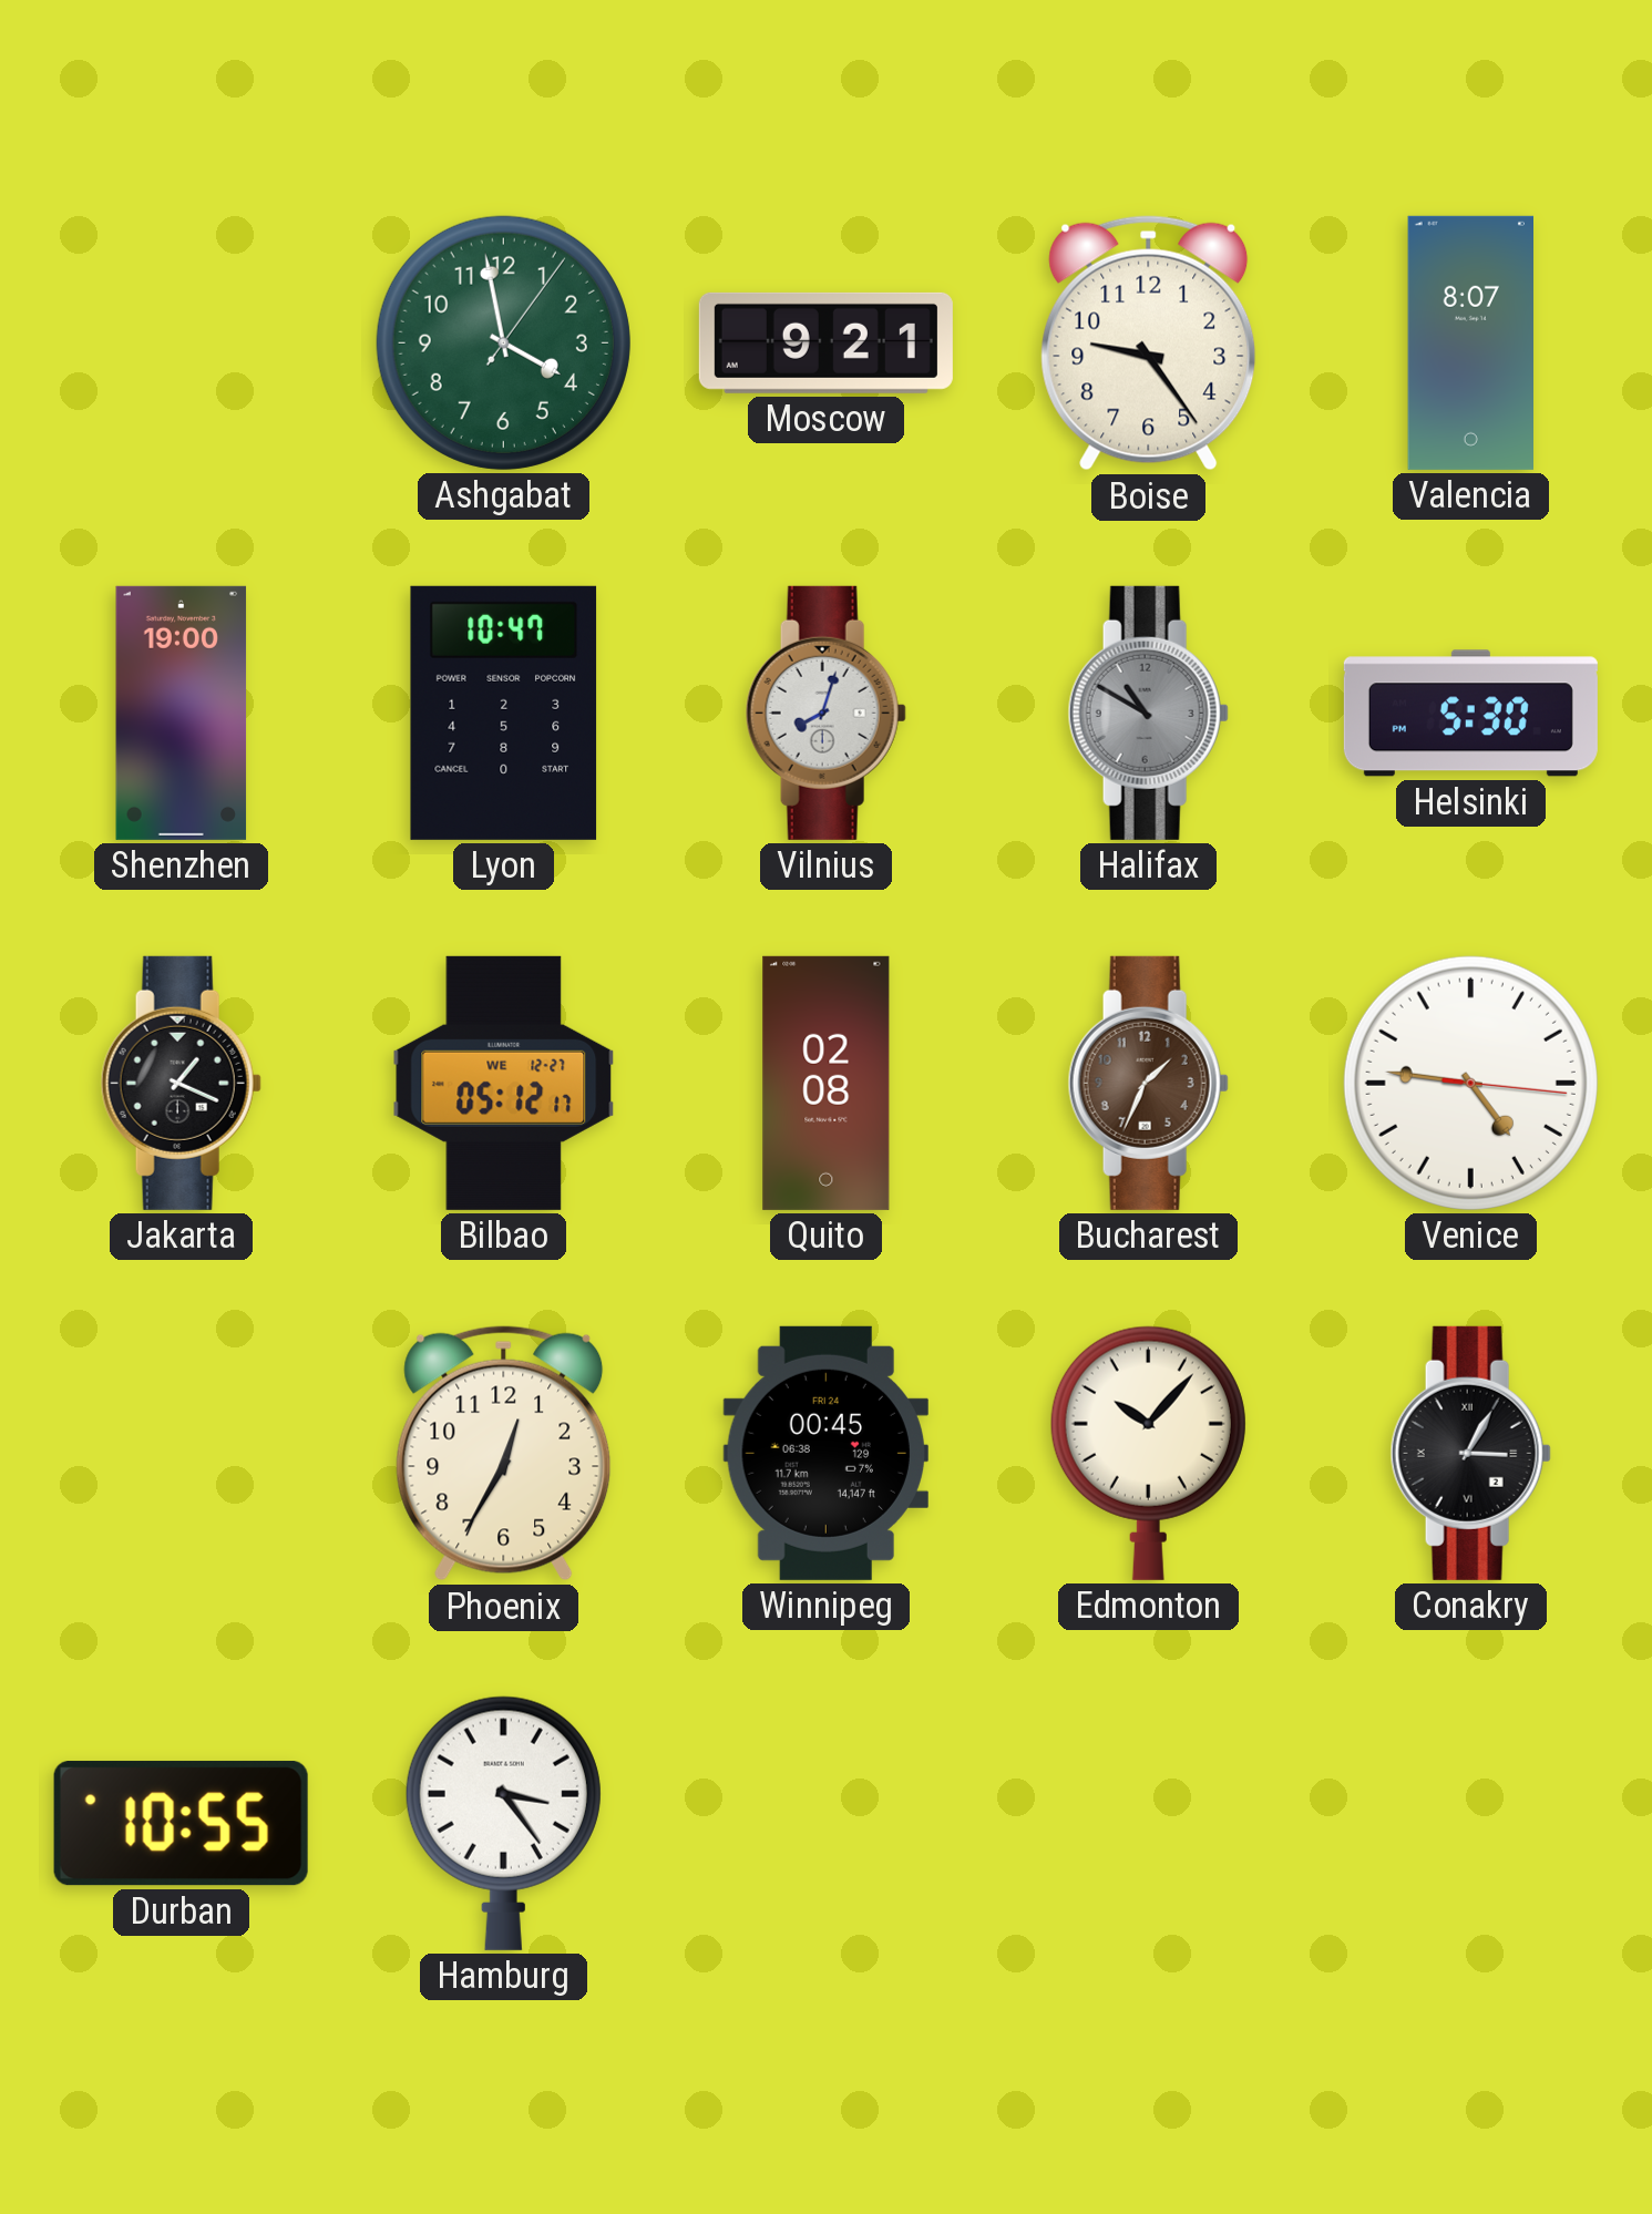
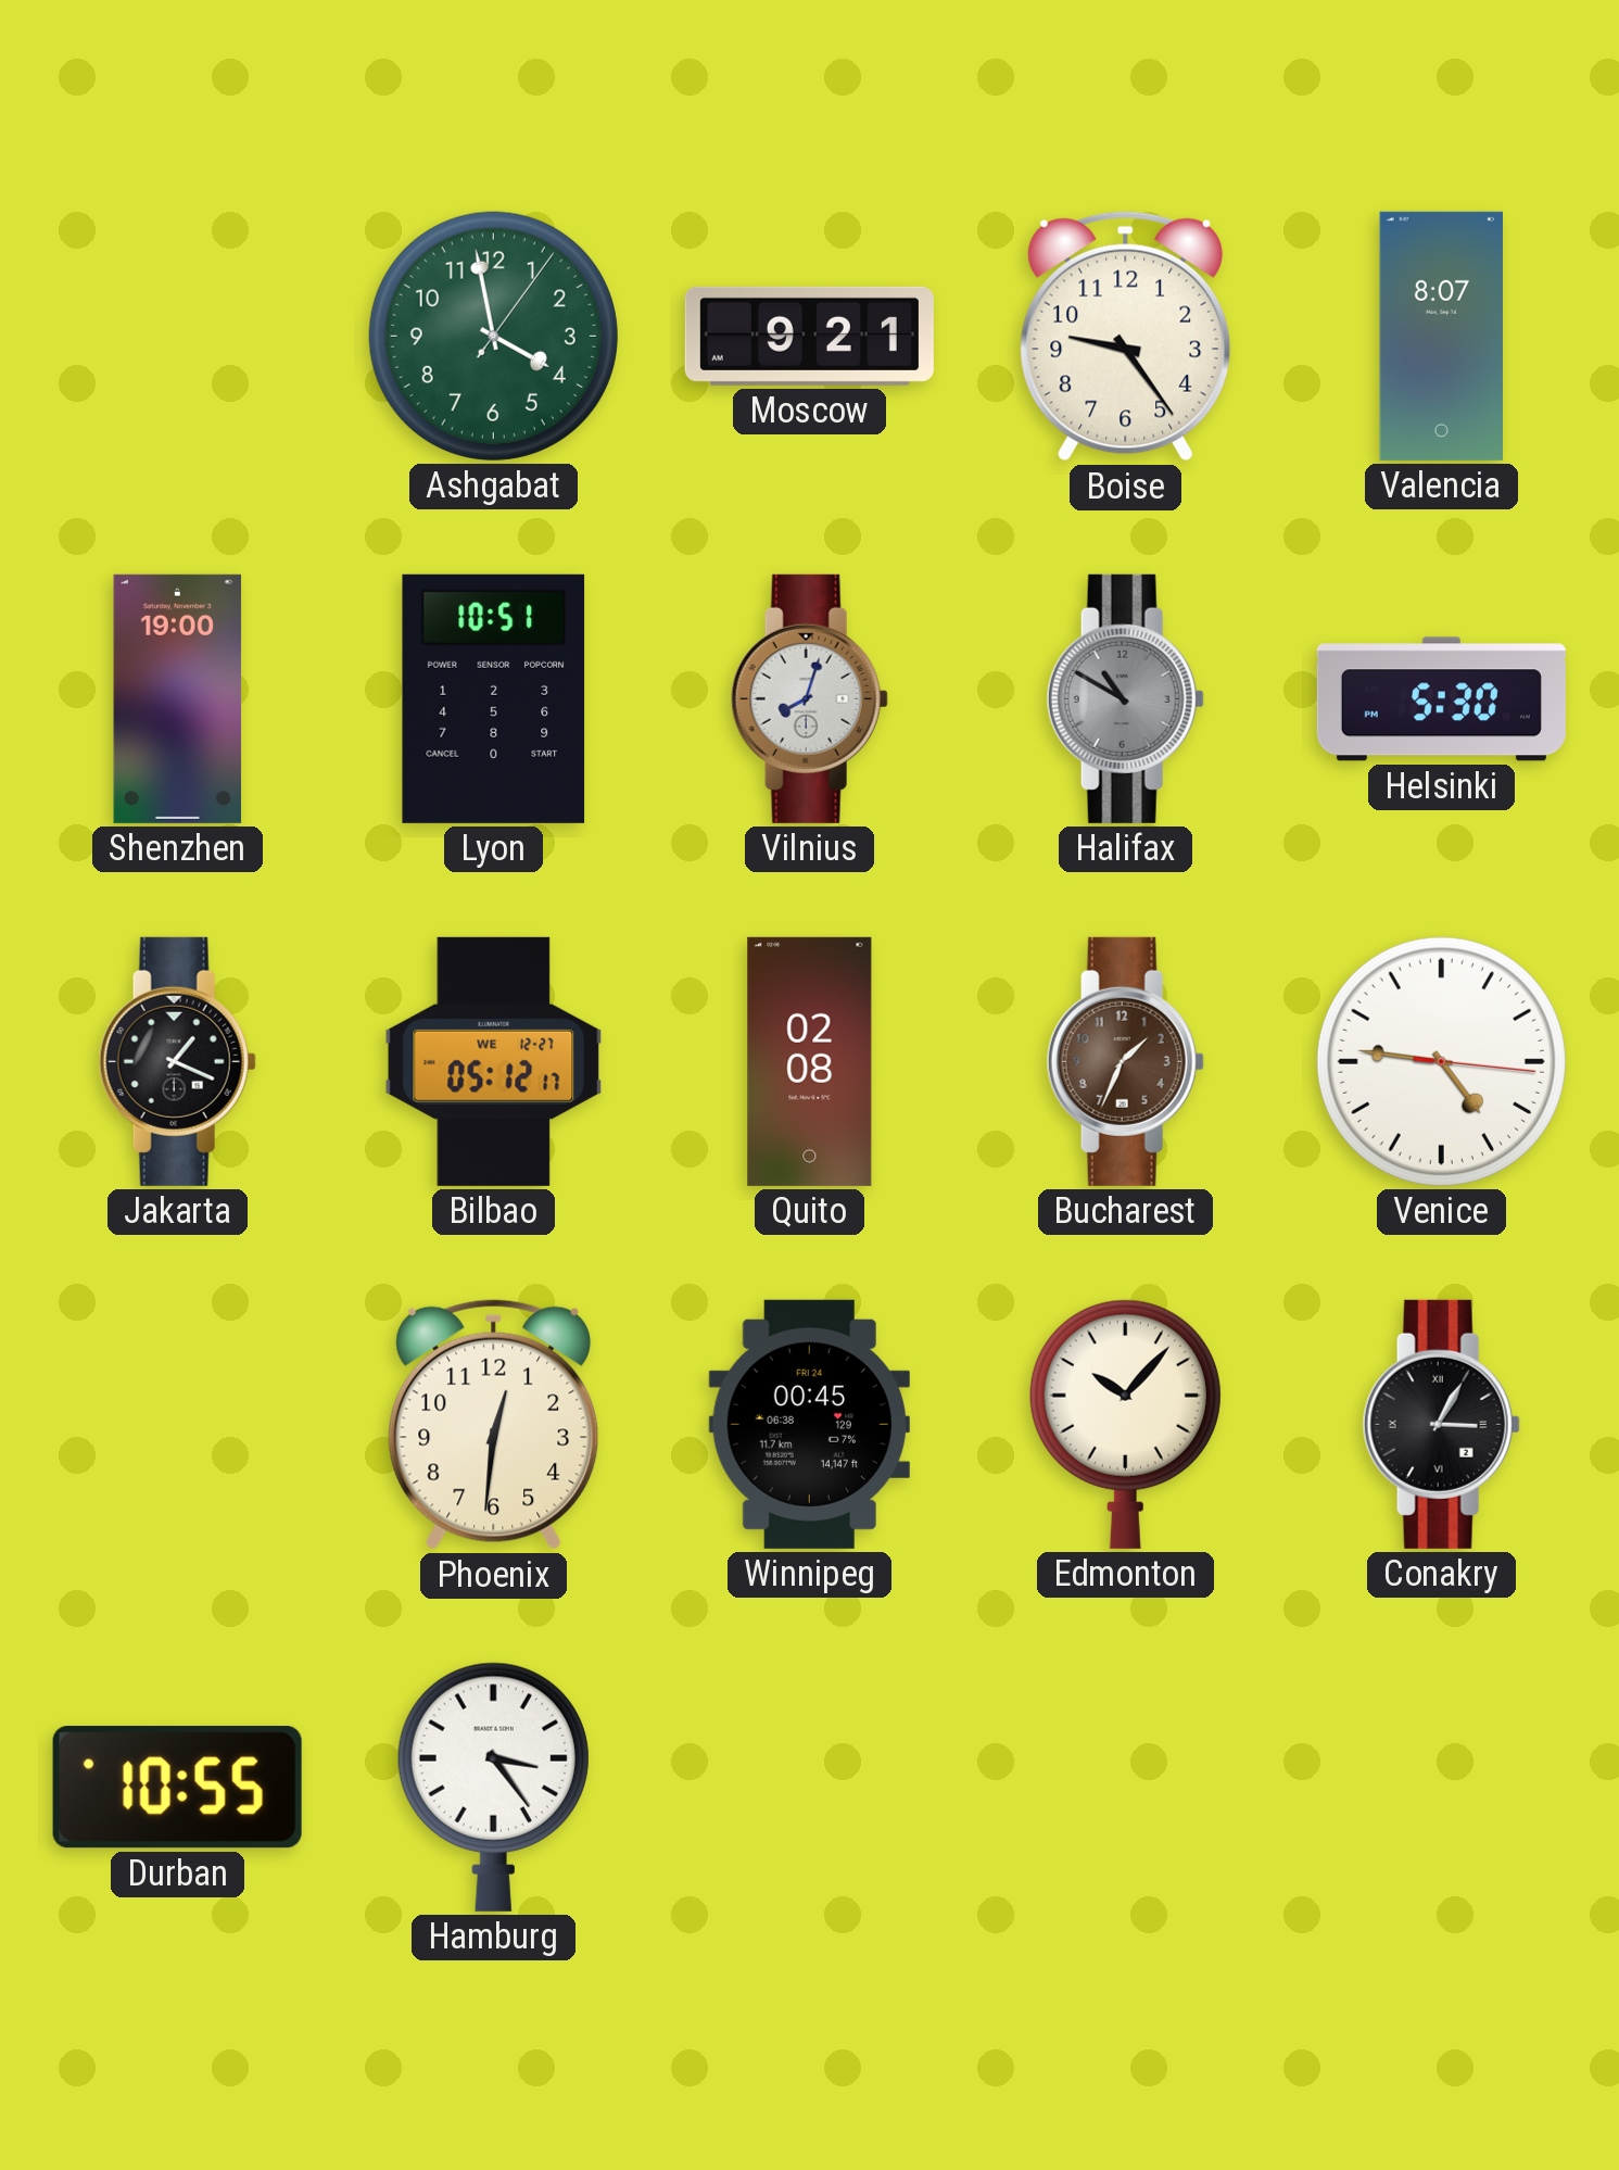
Lyon: 10:47 -> 10:51 (494, 698)
Phoenix: 12:35 -> 12:31 (494, 1425)
